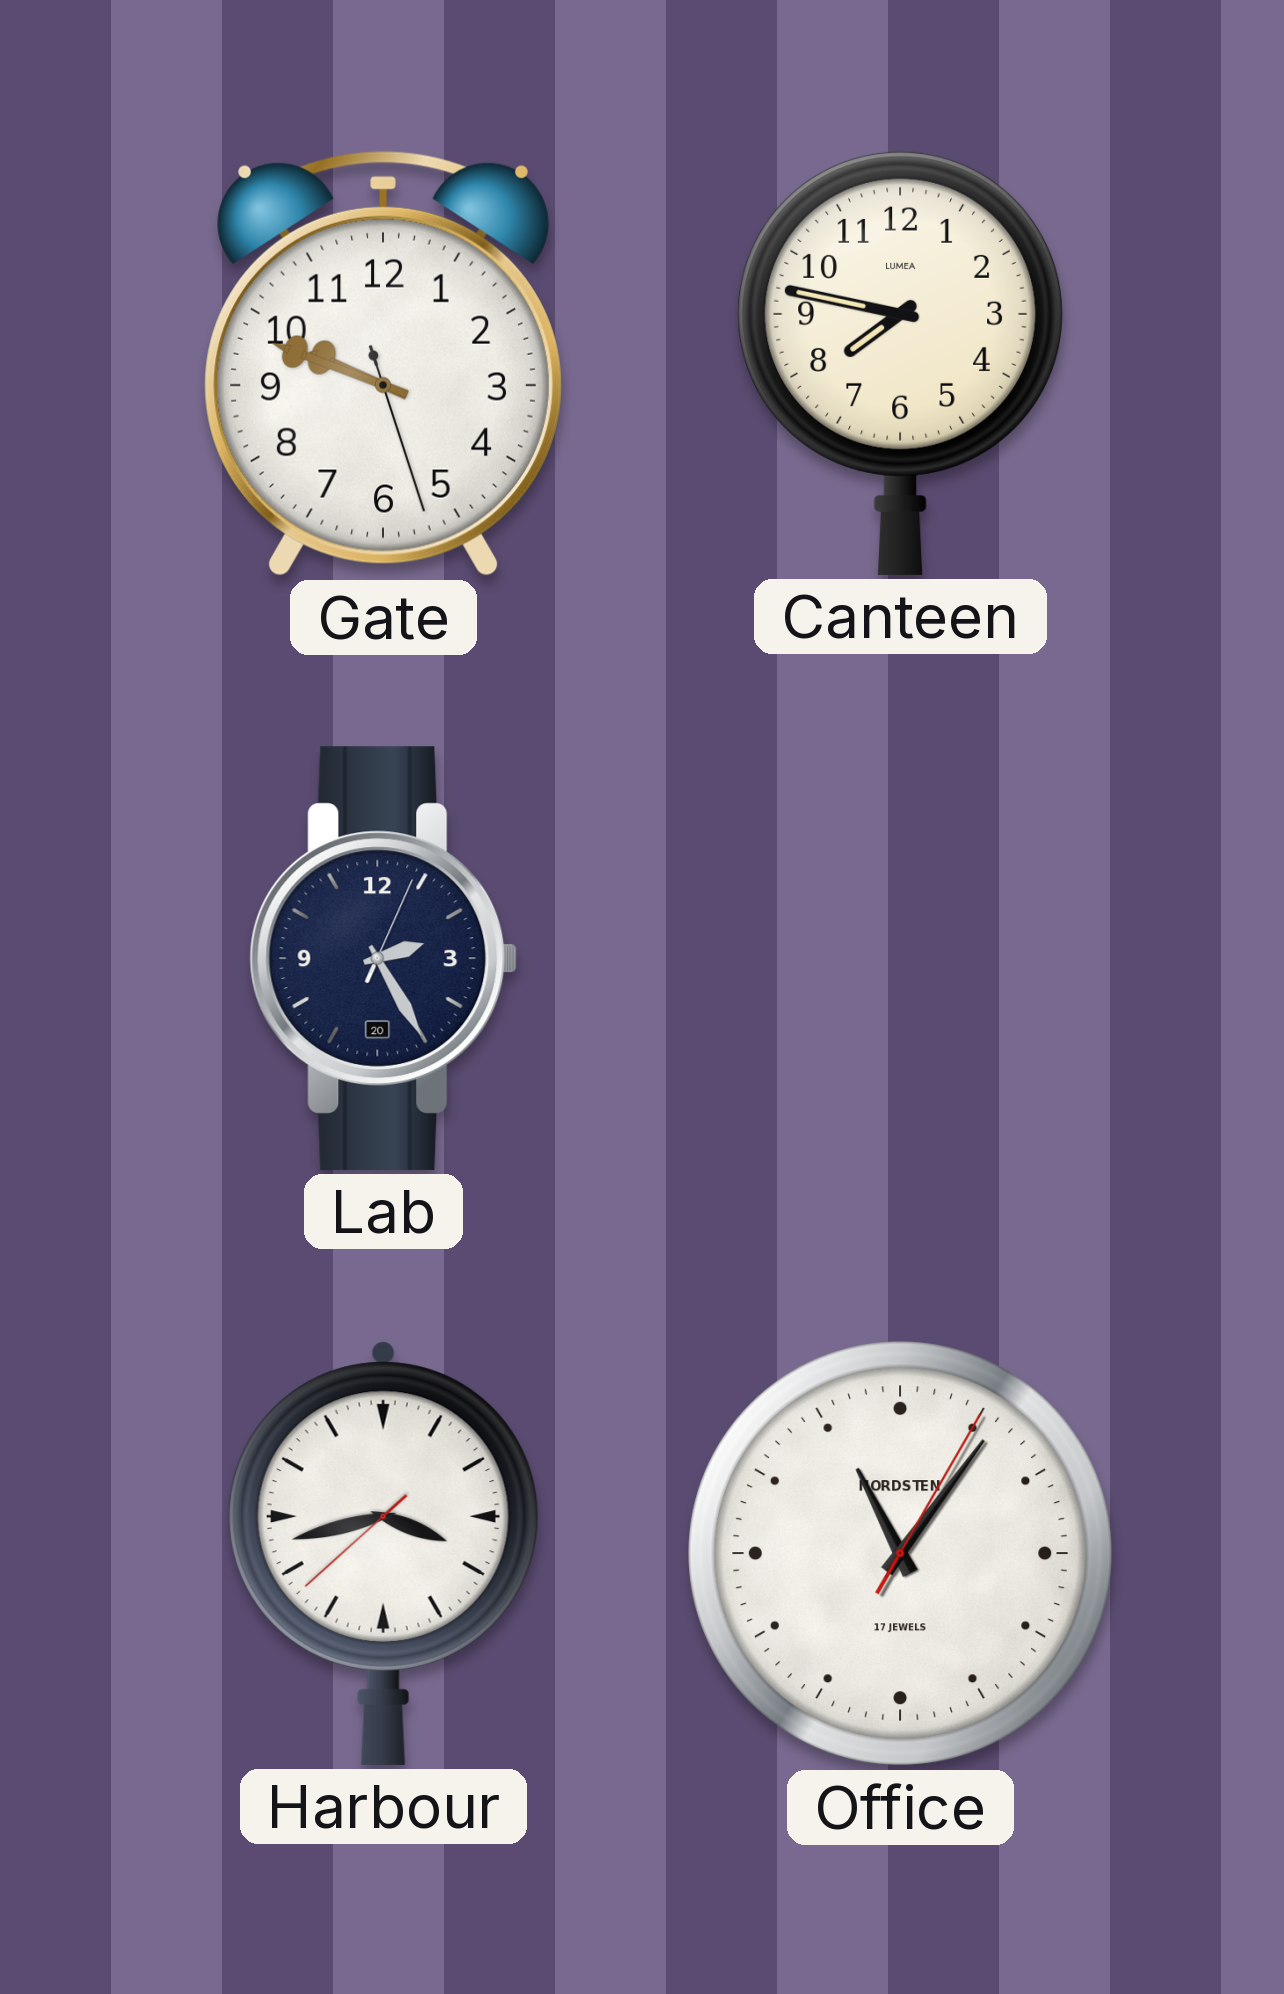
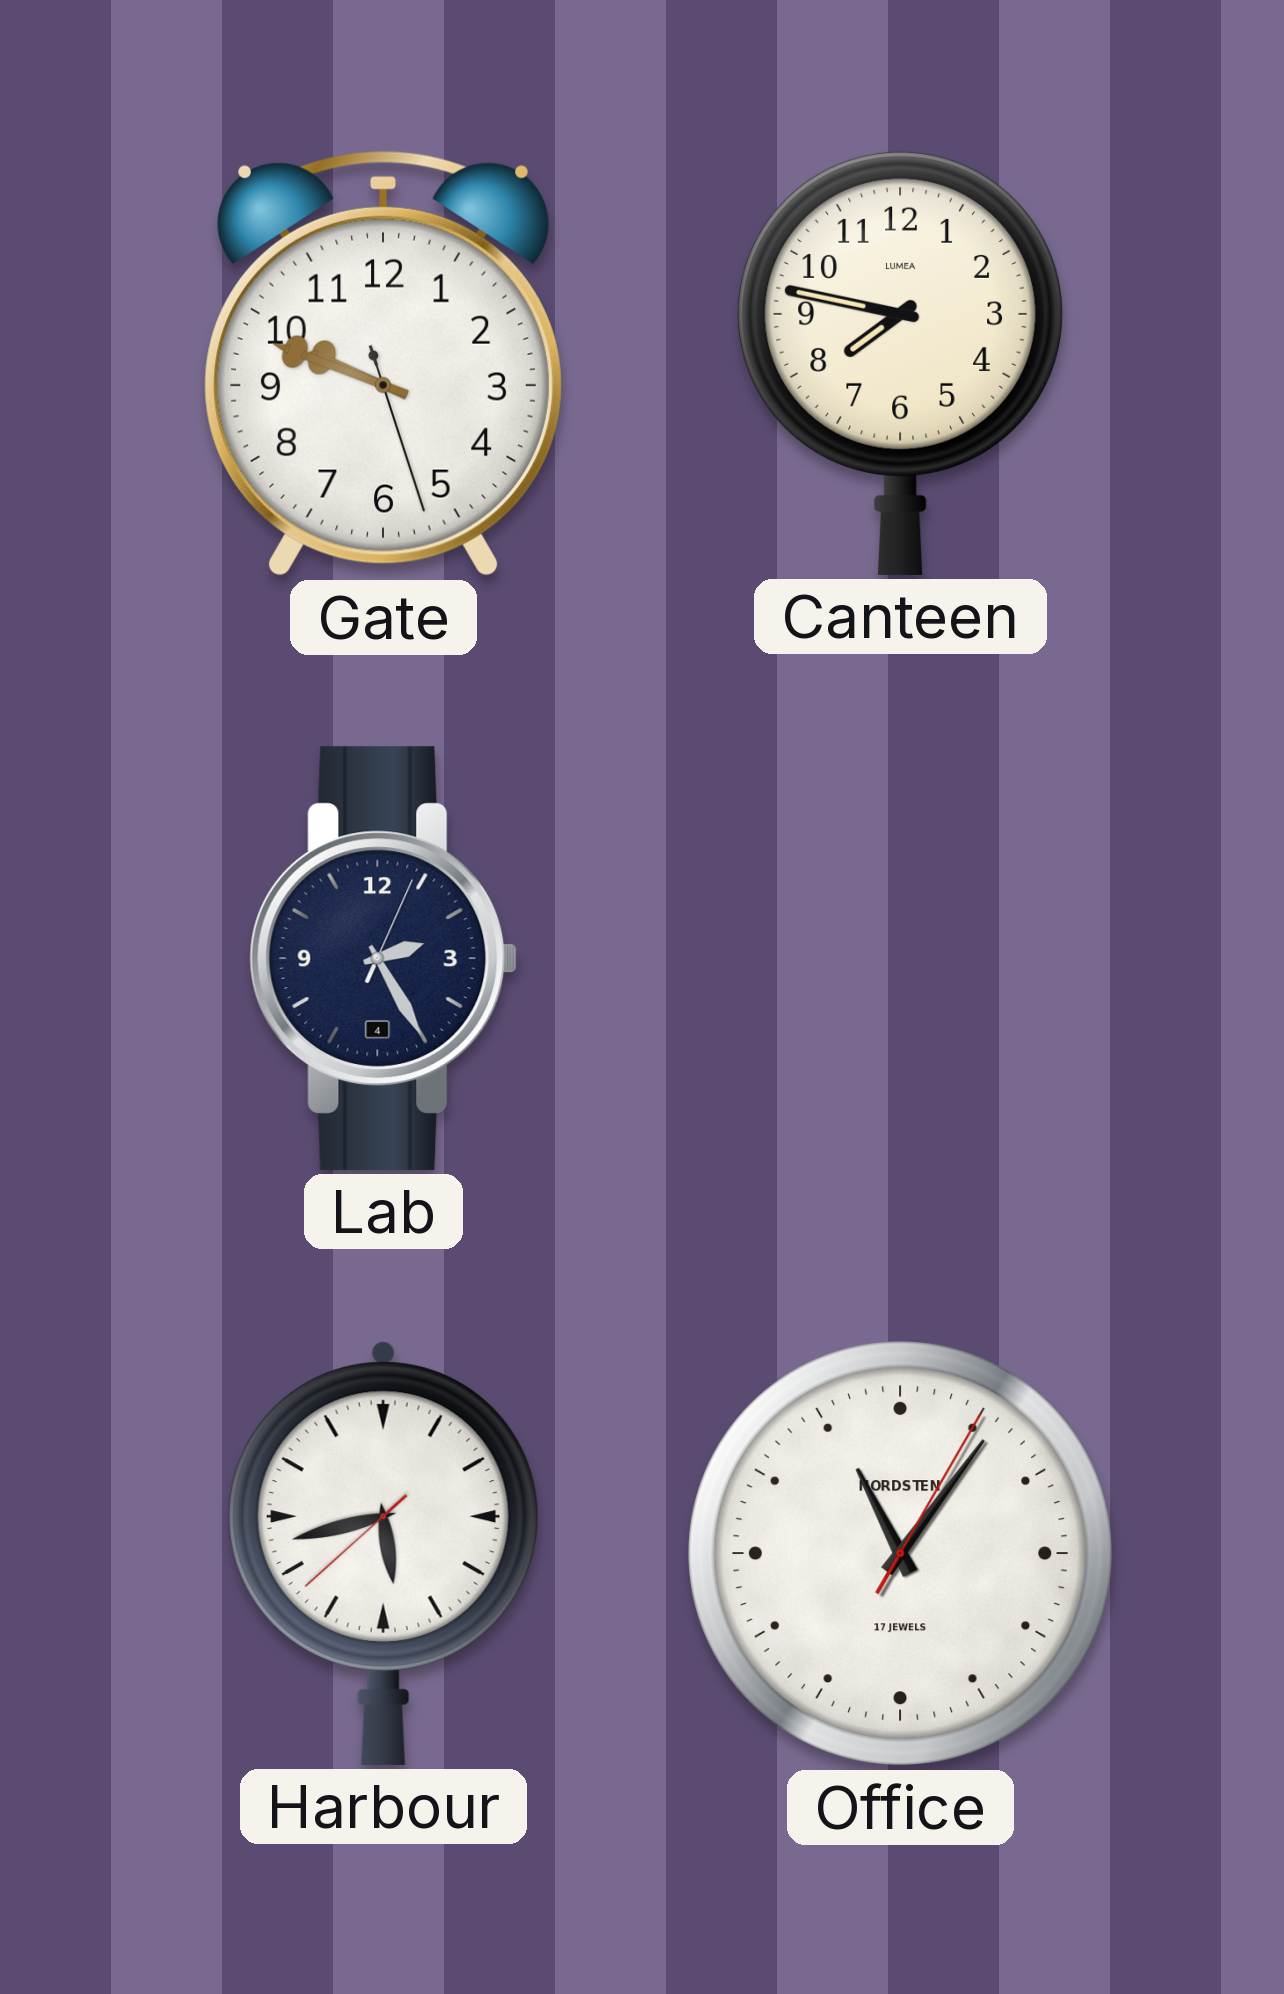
Lab date: 20 -> 4 (384, 958)
Harbour: 3:42 -> 5:42 (383, 1553)
